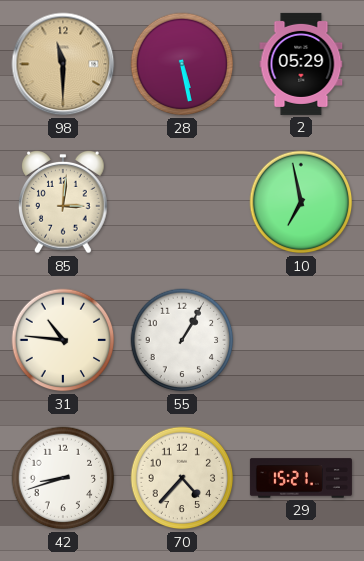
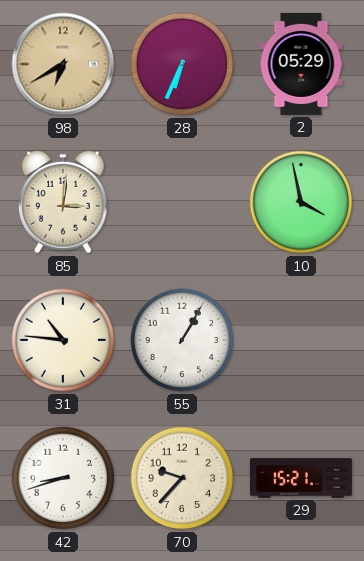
98: 11:30 -> 6:40 (63, 64)
28: 5:28 -> 6:34 (182, 64)
10: 6:58 -> 3:58 (301, 202)
70: 4:37 -> 9:37 (182, 478)
